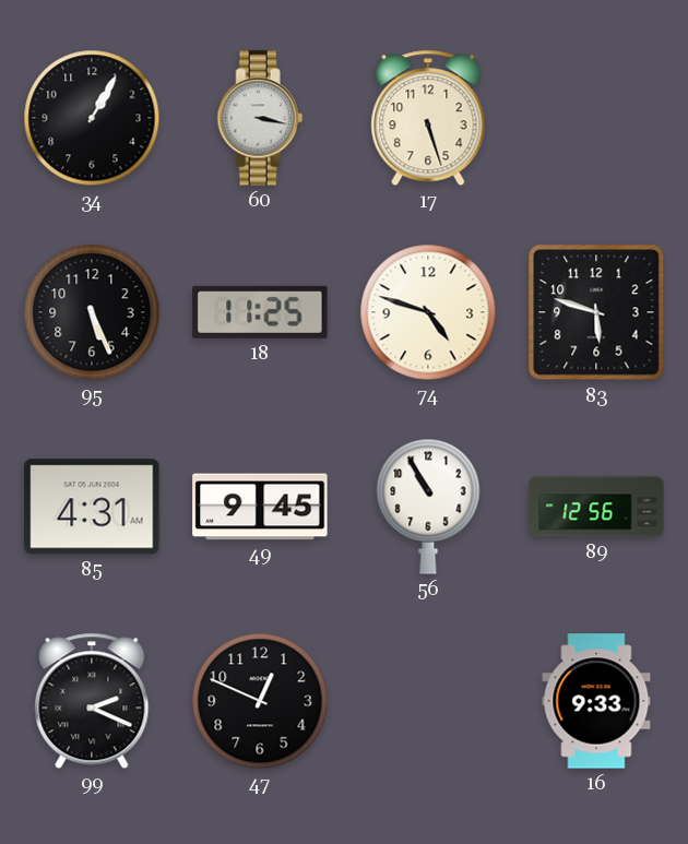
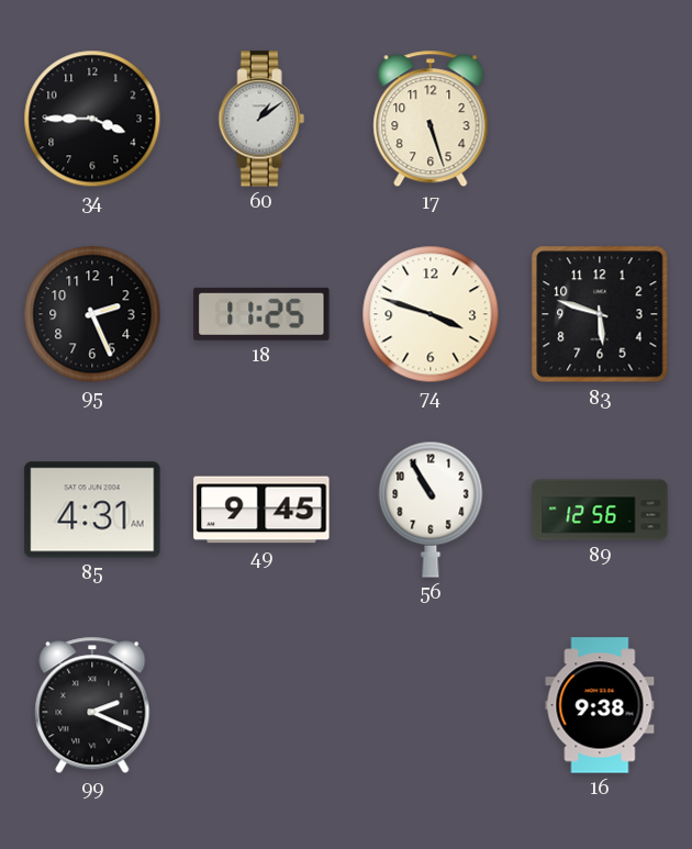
34: 1:05 -> 3:45 (92, 119)
60: 3:17 -> 1:09 (261, 119)
95: 5:26 -> 2:26 (92, 314)
74: 4:48 -> 3:48 (431, 314)
47: 12:49 -> none (260, 701)
16: 9:33 -> 9:38 (600, 705)
